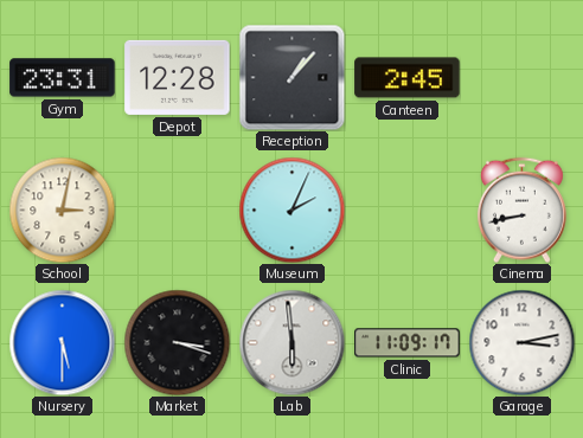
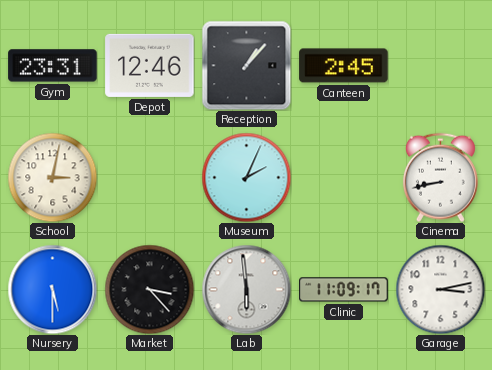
Depot: 12:28 -> 12:46 (150, 65)
Market: 3:18 -> 3:23 (149, 289)
